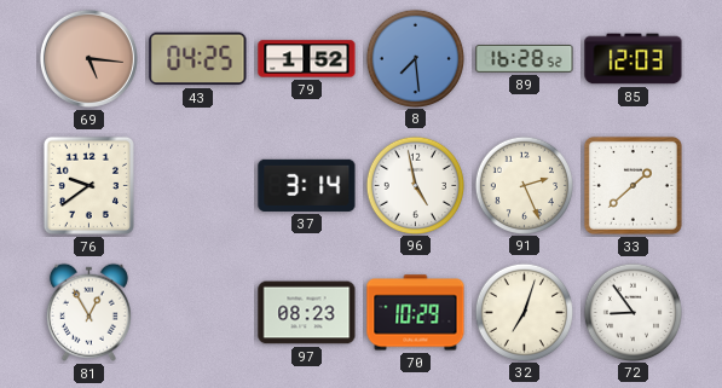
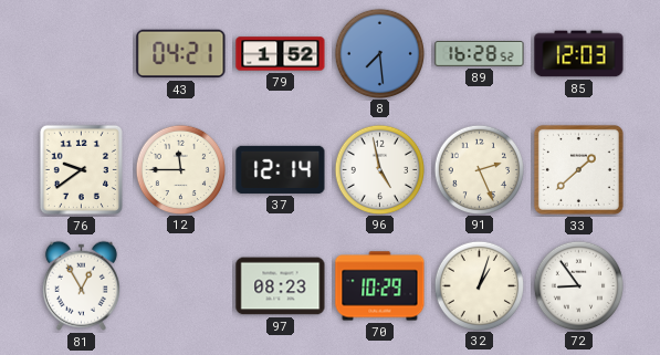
69: 5:16 -> none (88, 58)
43: 04:25 -> 04:21 (181, 54)
12: none -> 11:45 (180, 169)
37: 3:14 -> 12:14 (281, 169)
32: 7:03 -> 1:03 (479, 285)
